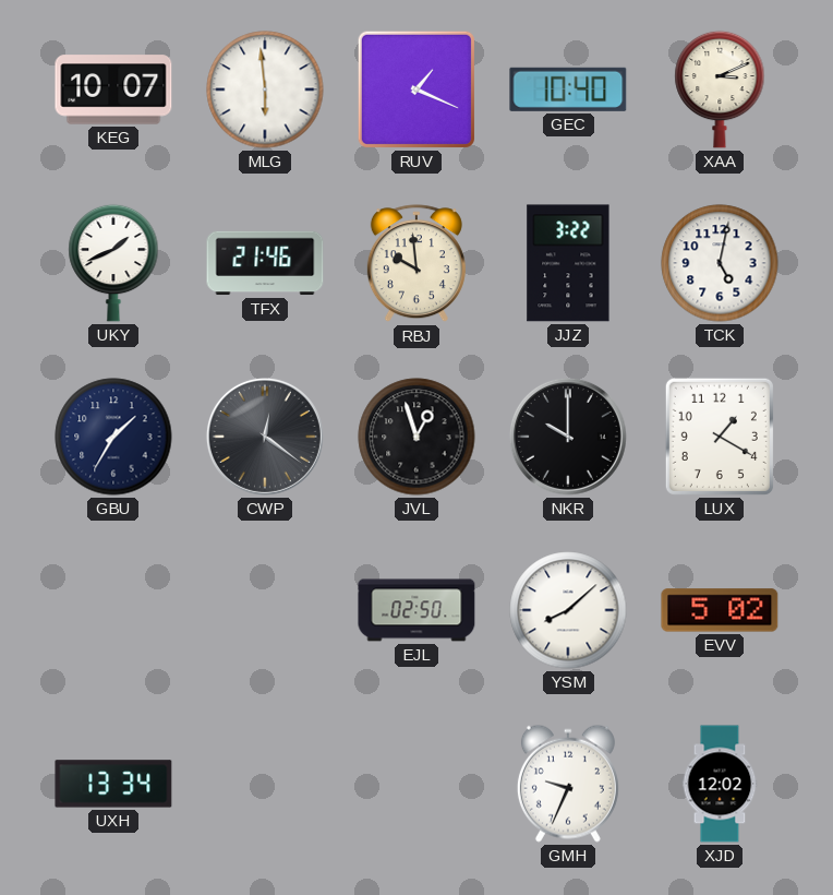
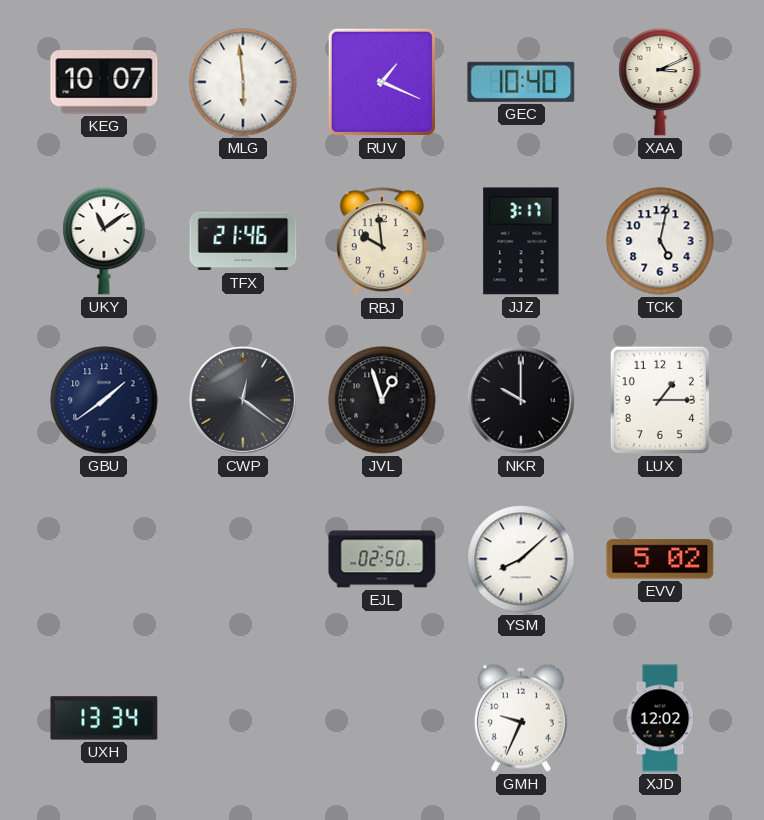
UKY: 1:41 -> 11:09 (104, 241)
JJZ: 3:22 -> 3:17 (521, 241)
GBU: 1:35 -> 1:39 (104, 400)
LUX: 1:20 -> 1:15 (660, 400)
